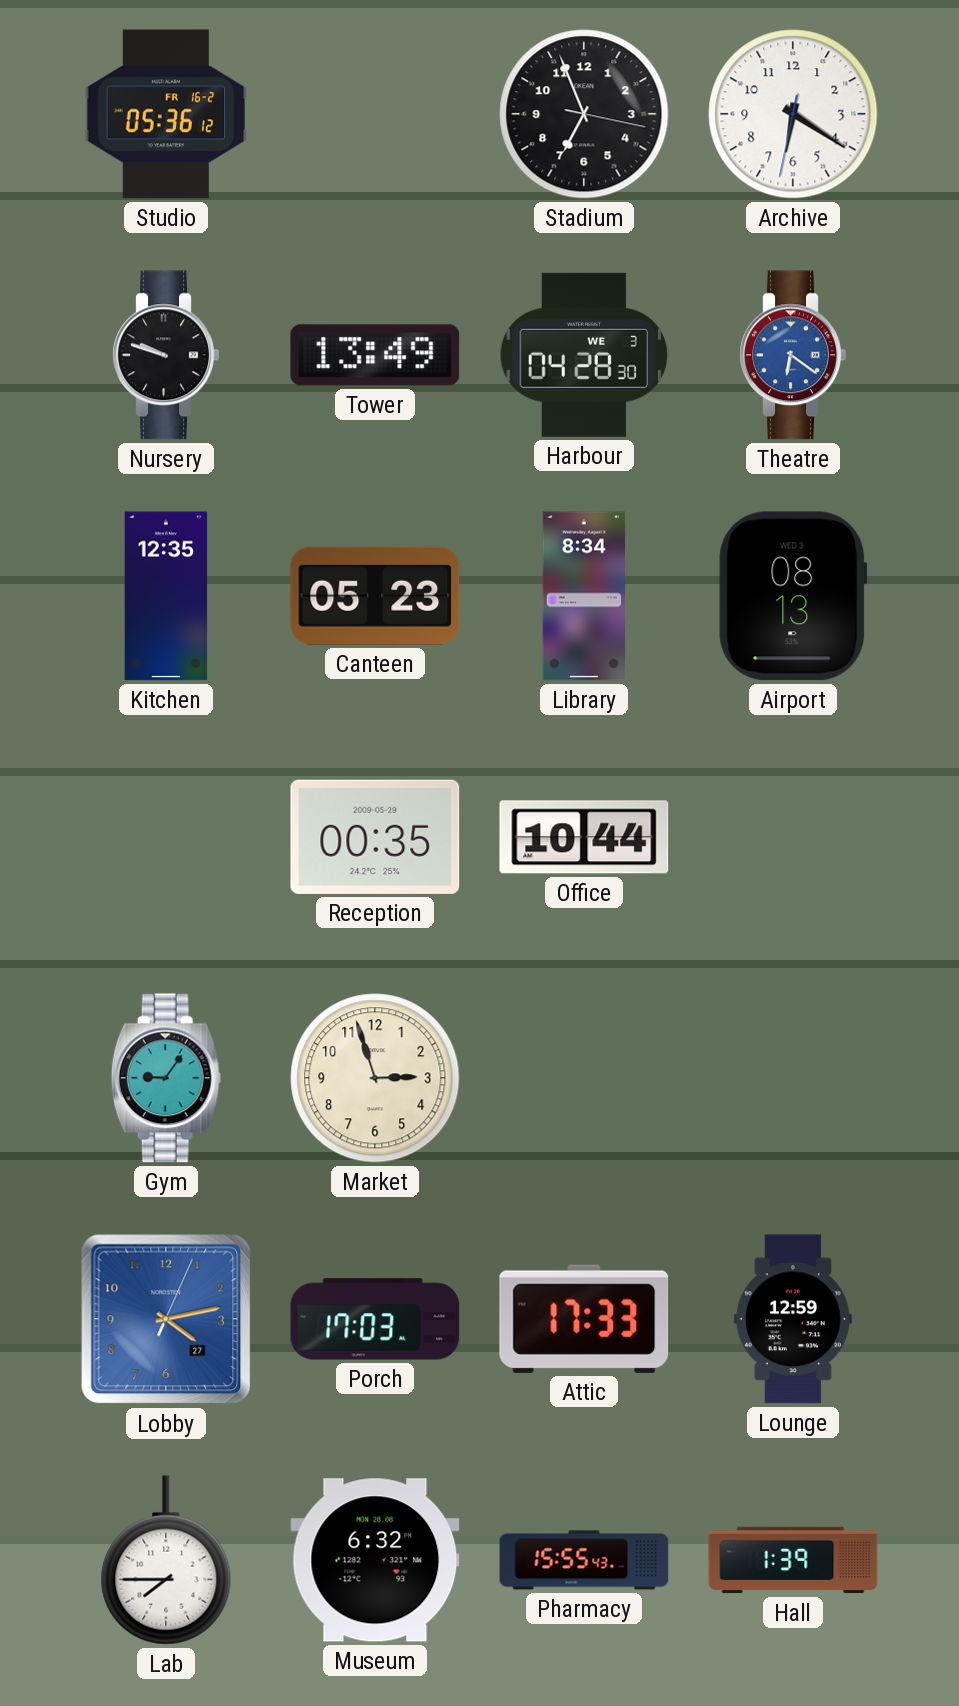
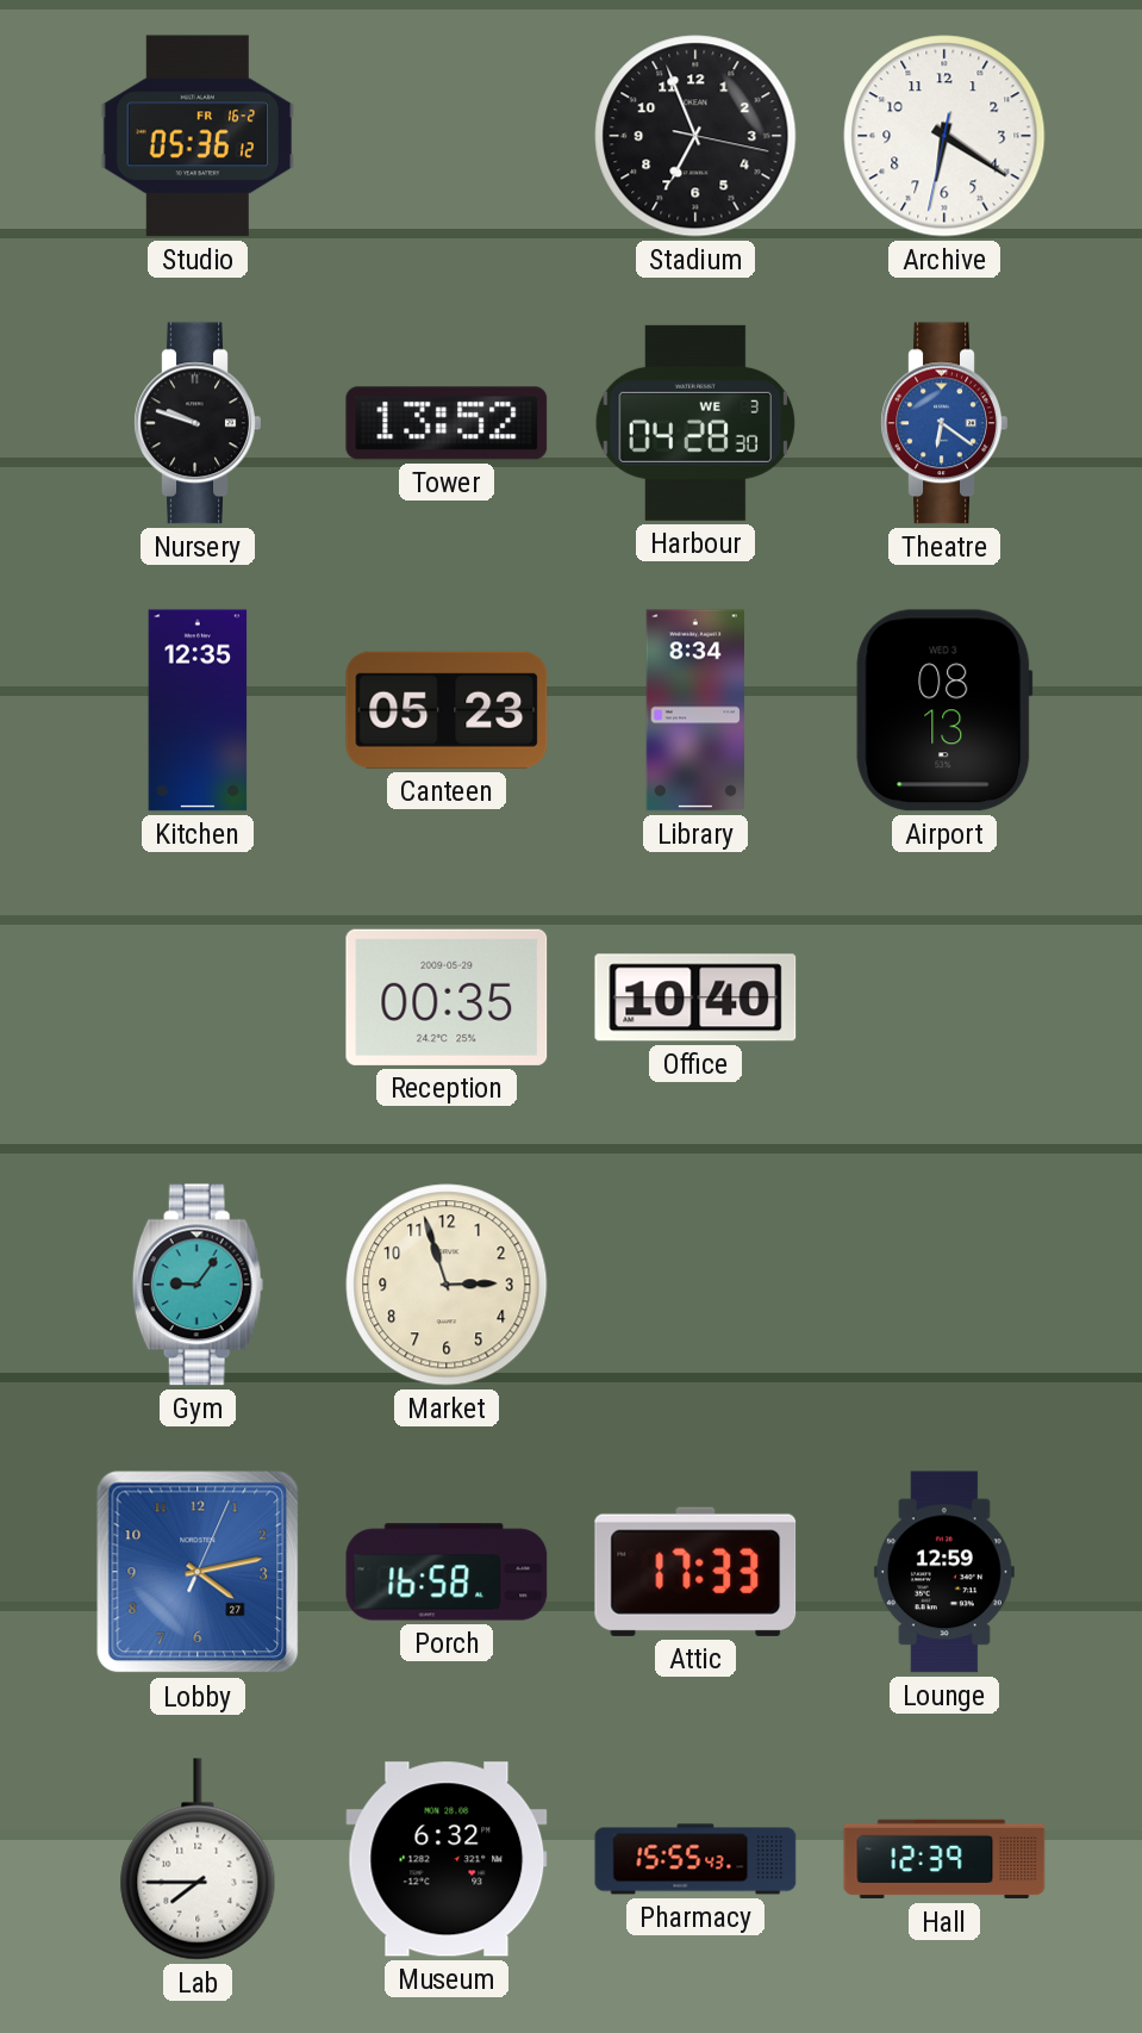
Tower: 13:49 -> 13:52 (447, 423)
Office: 10:44 -> 10:40 (695, 997)
Porch: 17:03 -> 16:58 (447, 1572)
Hall: 1:39 -> 12:39 (944, 1859)
